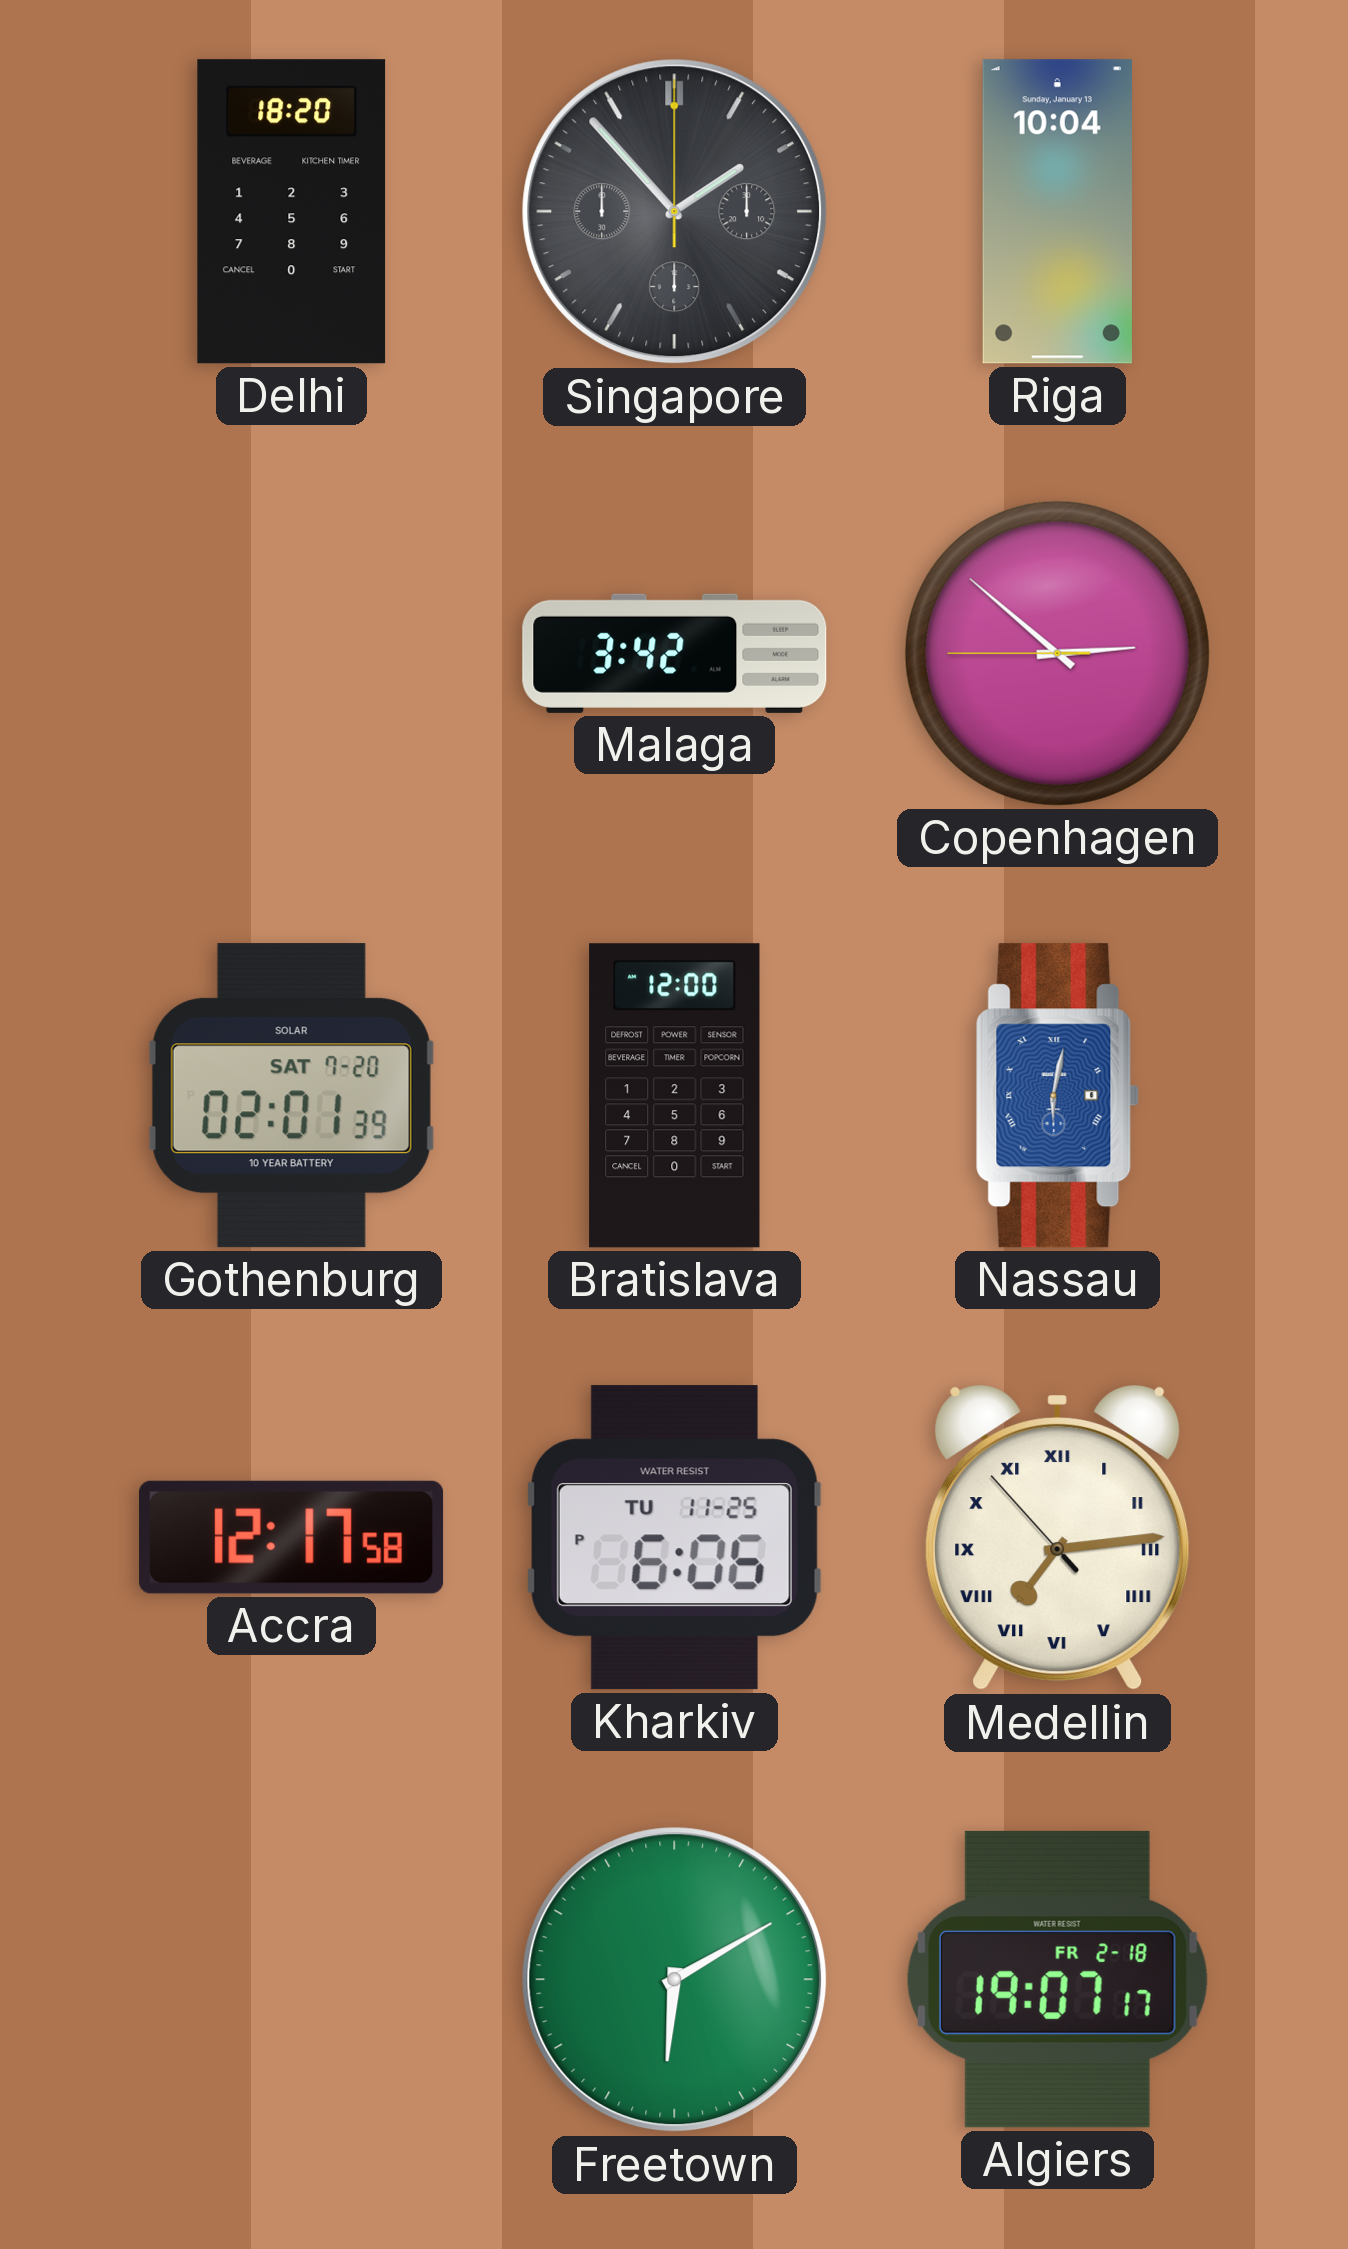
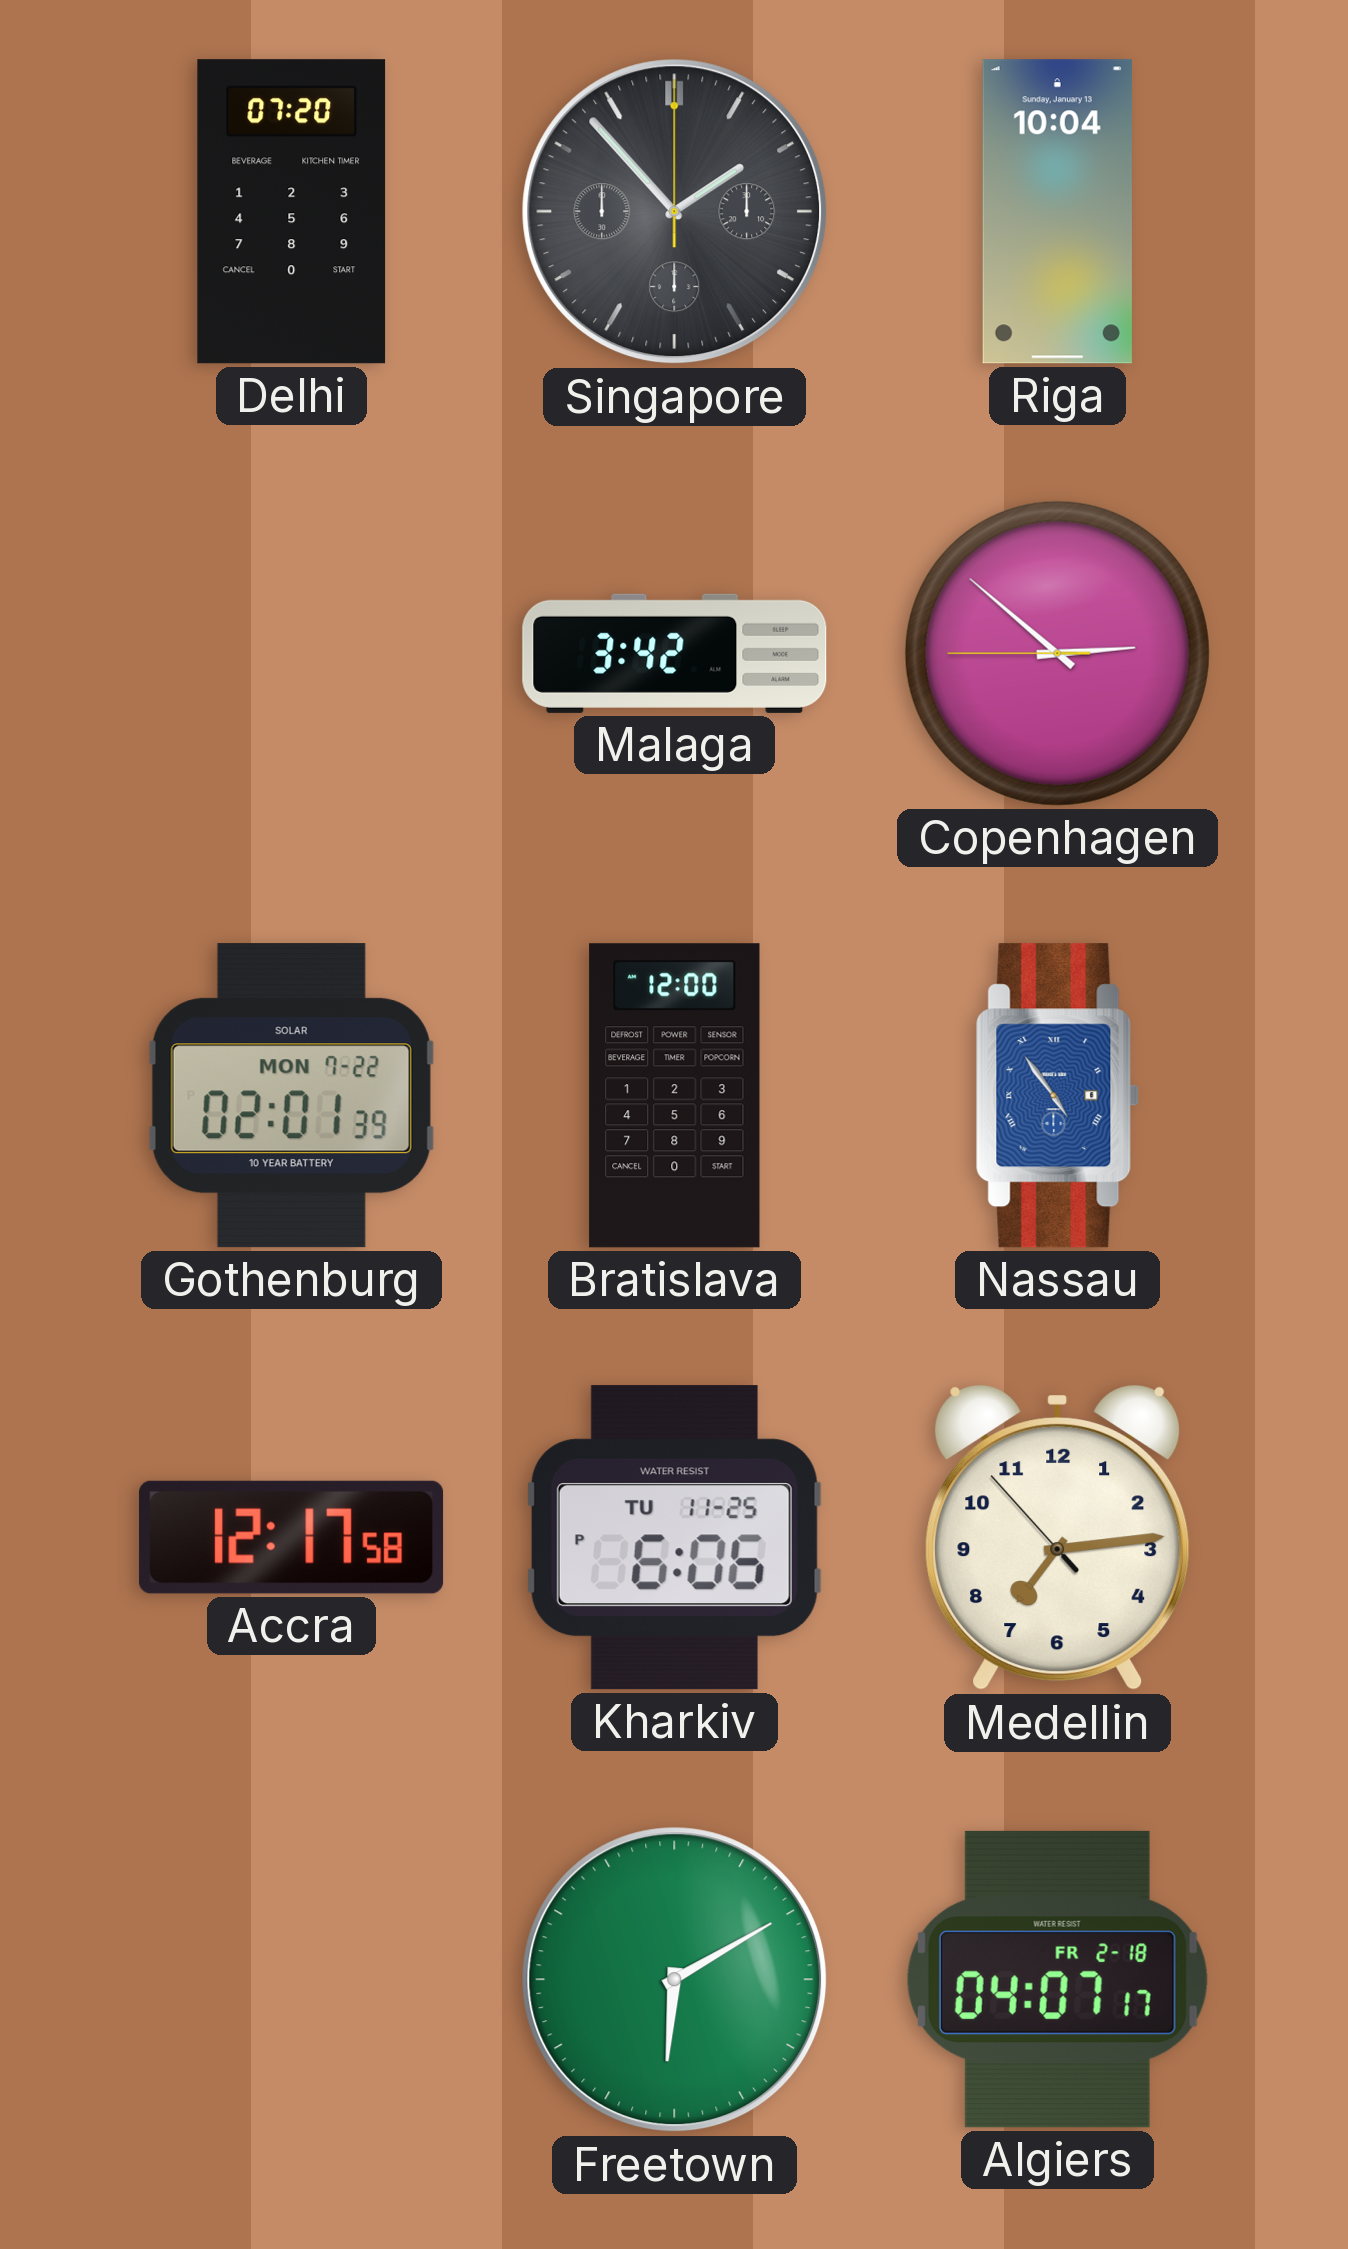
Delhi: 18:20 -> 07:20 (292, 212)
Gothenburg date: SAT 7-20 -> MON 7-22 (291, 1096)
Nassau: 6:02 -> 4:54 (1057, 1096)
Medellin numerals: Roman -> Arabic (1058, 1539)
Algiers: 19:07 -> 04:07 (1057, 1979)
